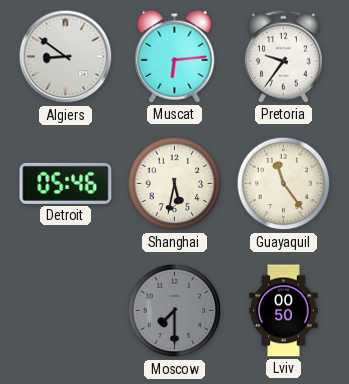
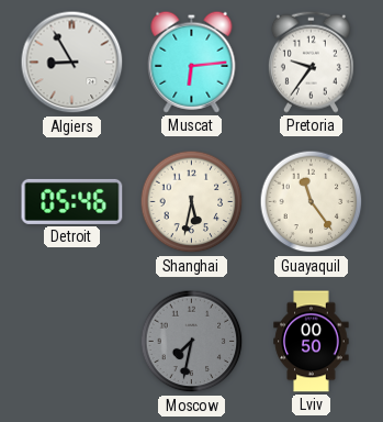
Algiers: 8:51 -> 8:55 (72, 63)
Moscow: 7:30 -> 7:32 (192, 342)
